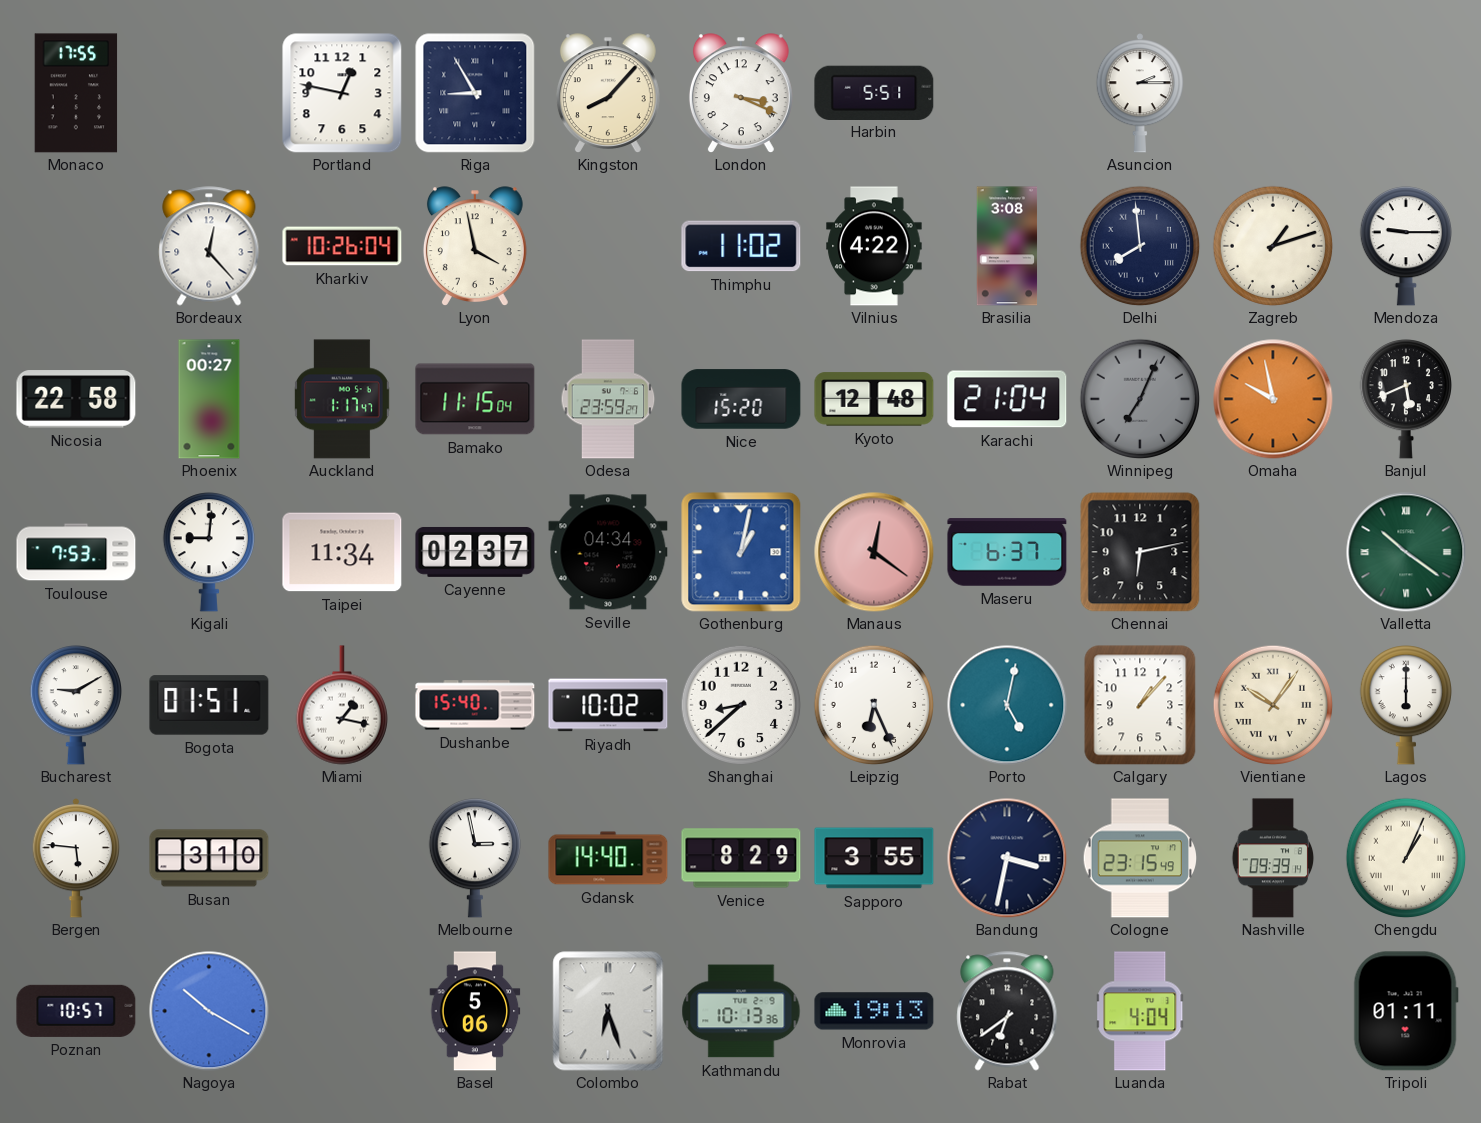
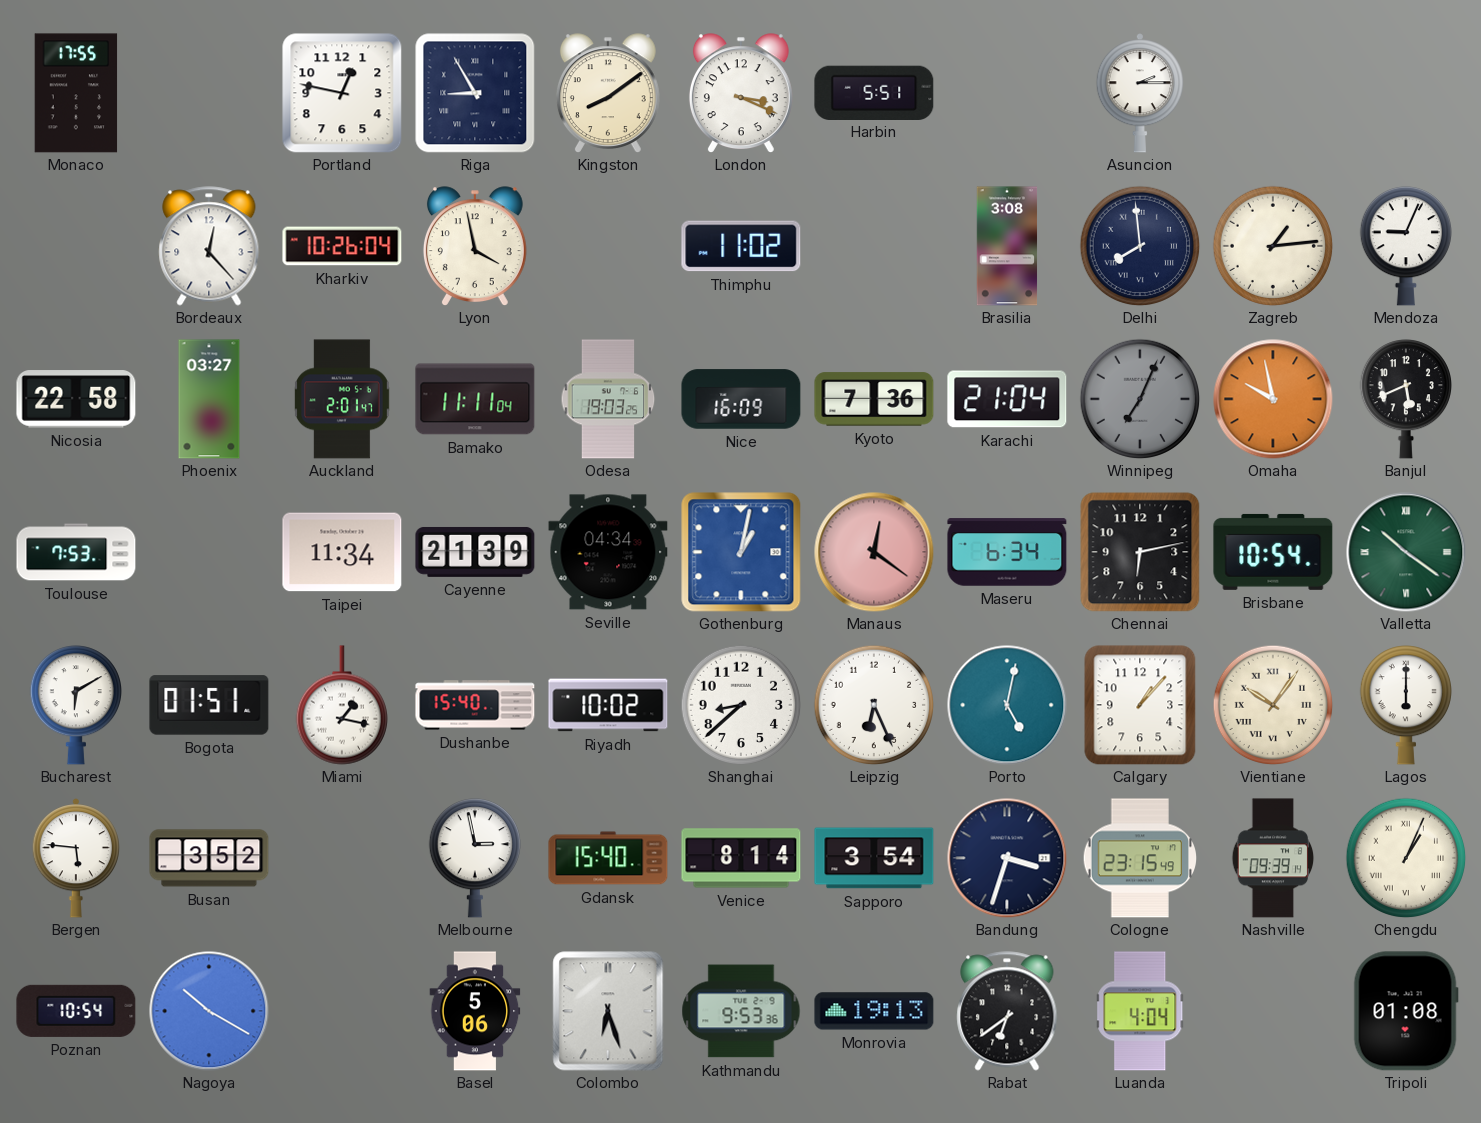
Kingston: 8:07 -> 8:09 (608, 93)
Vilnius: 4:22 -> none (874, 246)
Zagreb: 1:12 -> 1:14 (1273, 246)
Mendoza: 9:15 -> 9:04 (1405, 246)
Phoenix: 00:27 -> 03:27 (209, 399)
Auckland: 1:17 -> 2:01 (342, 399)
Bamako: 11:15 -> 11:11 (475, 399)
Odesa: 23:59 -> 19:03 (608, 399)
Nice: 15:20 -> 16:09 (741, 399)
Kyoto: 12:48 -> 7:36 (874, 399)
Kigali: 9:01 -> none (208, 552)
Cayenne: 02:37 -> 21:39 (475, 552)
Maseru: 6:37 -> 6:34 (1007, 552)
Brisbane: none -> 10:54 (1273, 552)
Bucharest: 9:10 -> 6:10 (75, 705)
Busan: 3:10 -> 3:52 (209, 858)
Gdansk: 14:40 -> 15:40 (608, 858)
Venice: 8:29 -> 8:14 (741, 858)
Sapporo: 3:55 -> 3:54 (874, 858)
Bandung: 3:32 -> 3:33 (1007, 858)
Poznan: 10:57 -> 10:54 (76, 1011)
Kathmandu: 10:13 -> 9:53 (741, 1011)
Tripoli: 01:11 -> 01:08 (1406, 1011)
